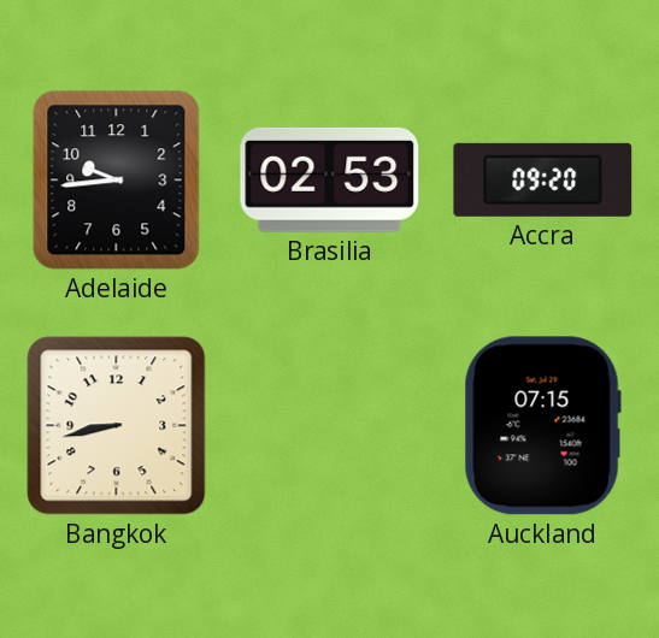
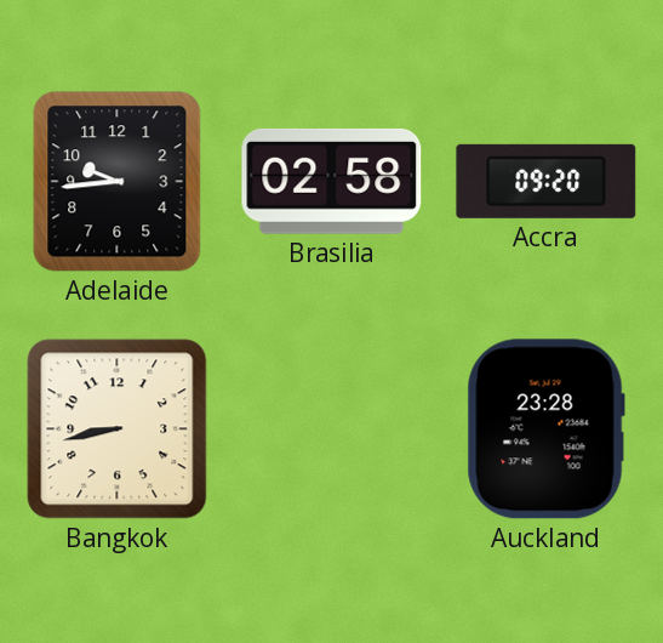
Brasilia: 02:53 -> 02:58 (332, 181)
Auckland: 07:15 -> 23:28 (545, 429)
